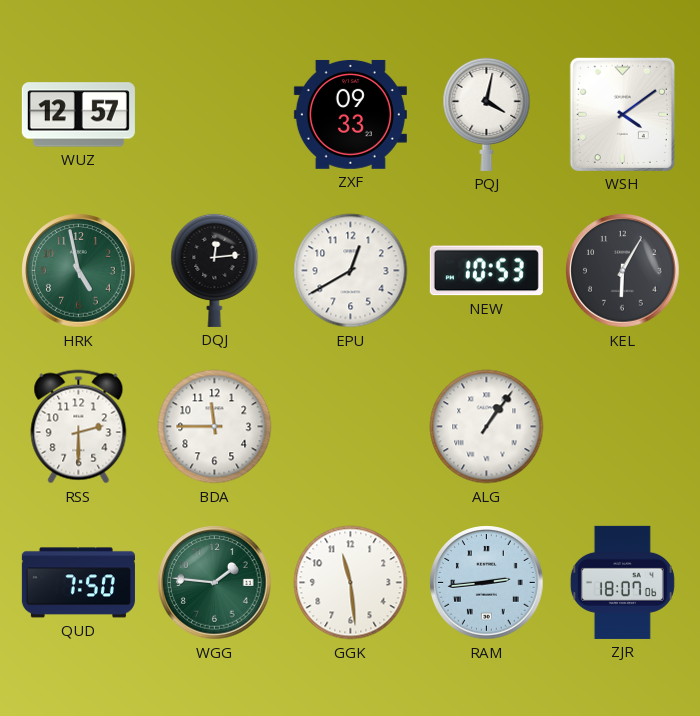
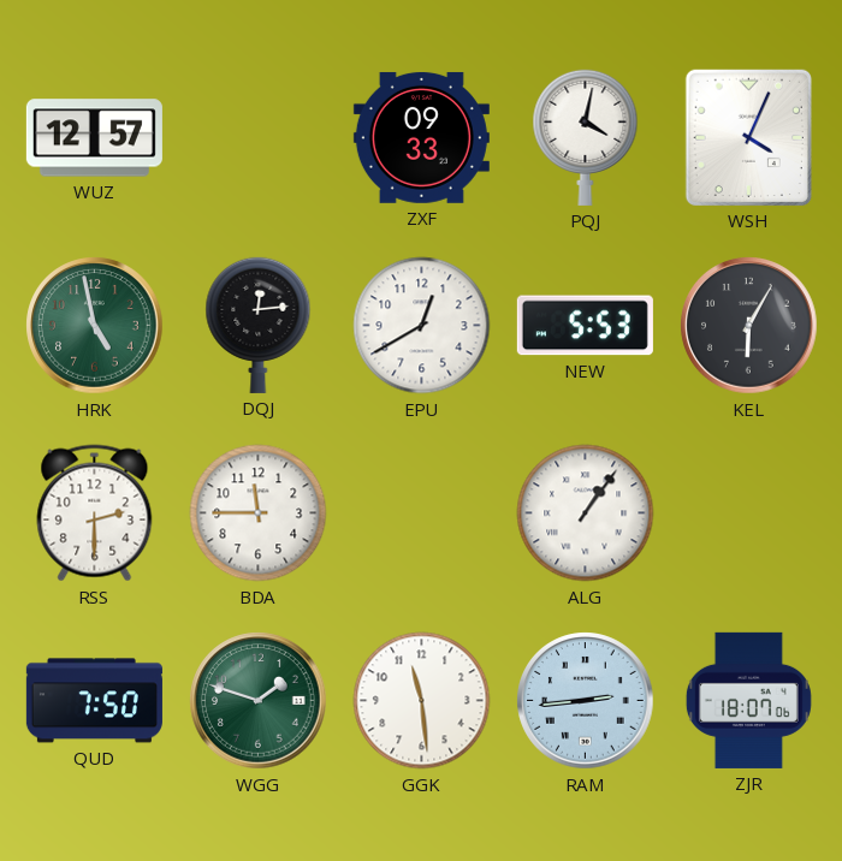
WSH: 4:09 -> 4:04 (748, 137)
NEW: 10:53 -> 5:53 (585, 326)
WGG: 1:46 -> 1:48 (259, 701)
